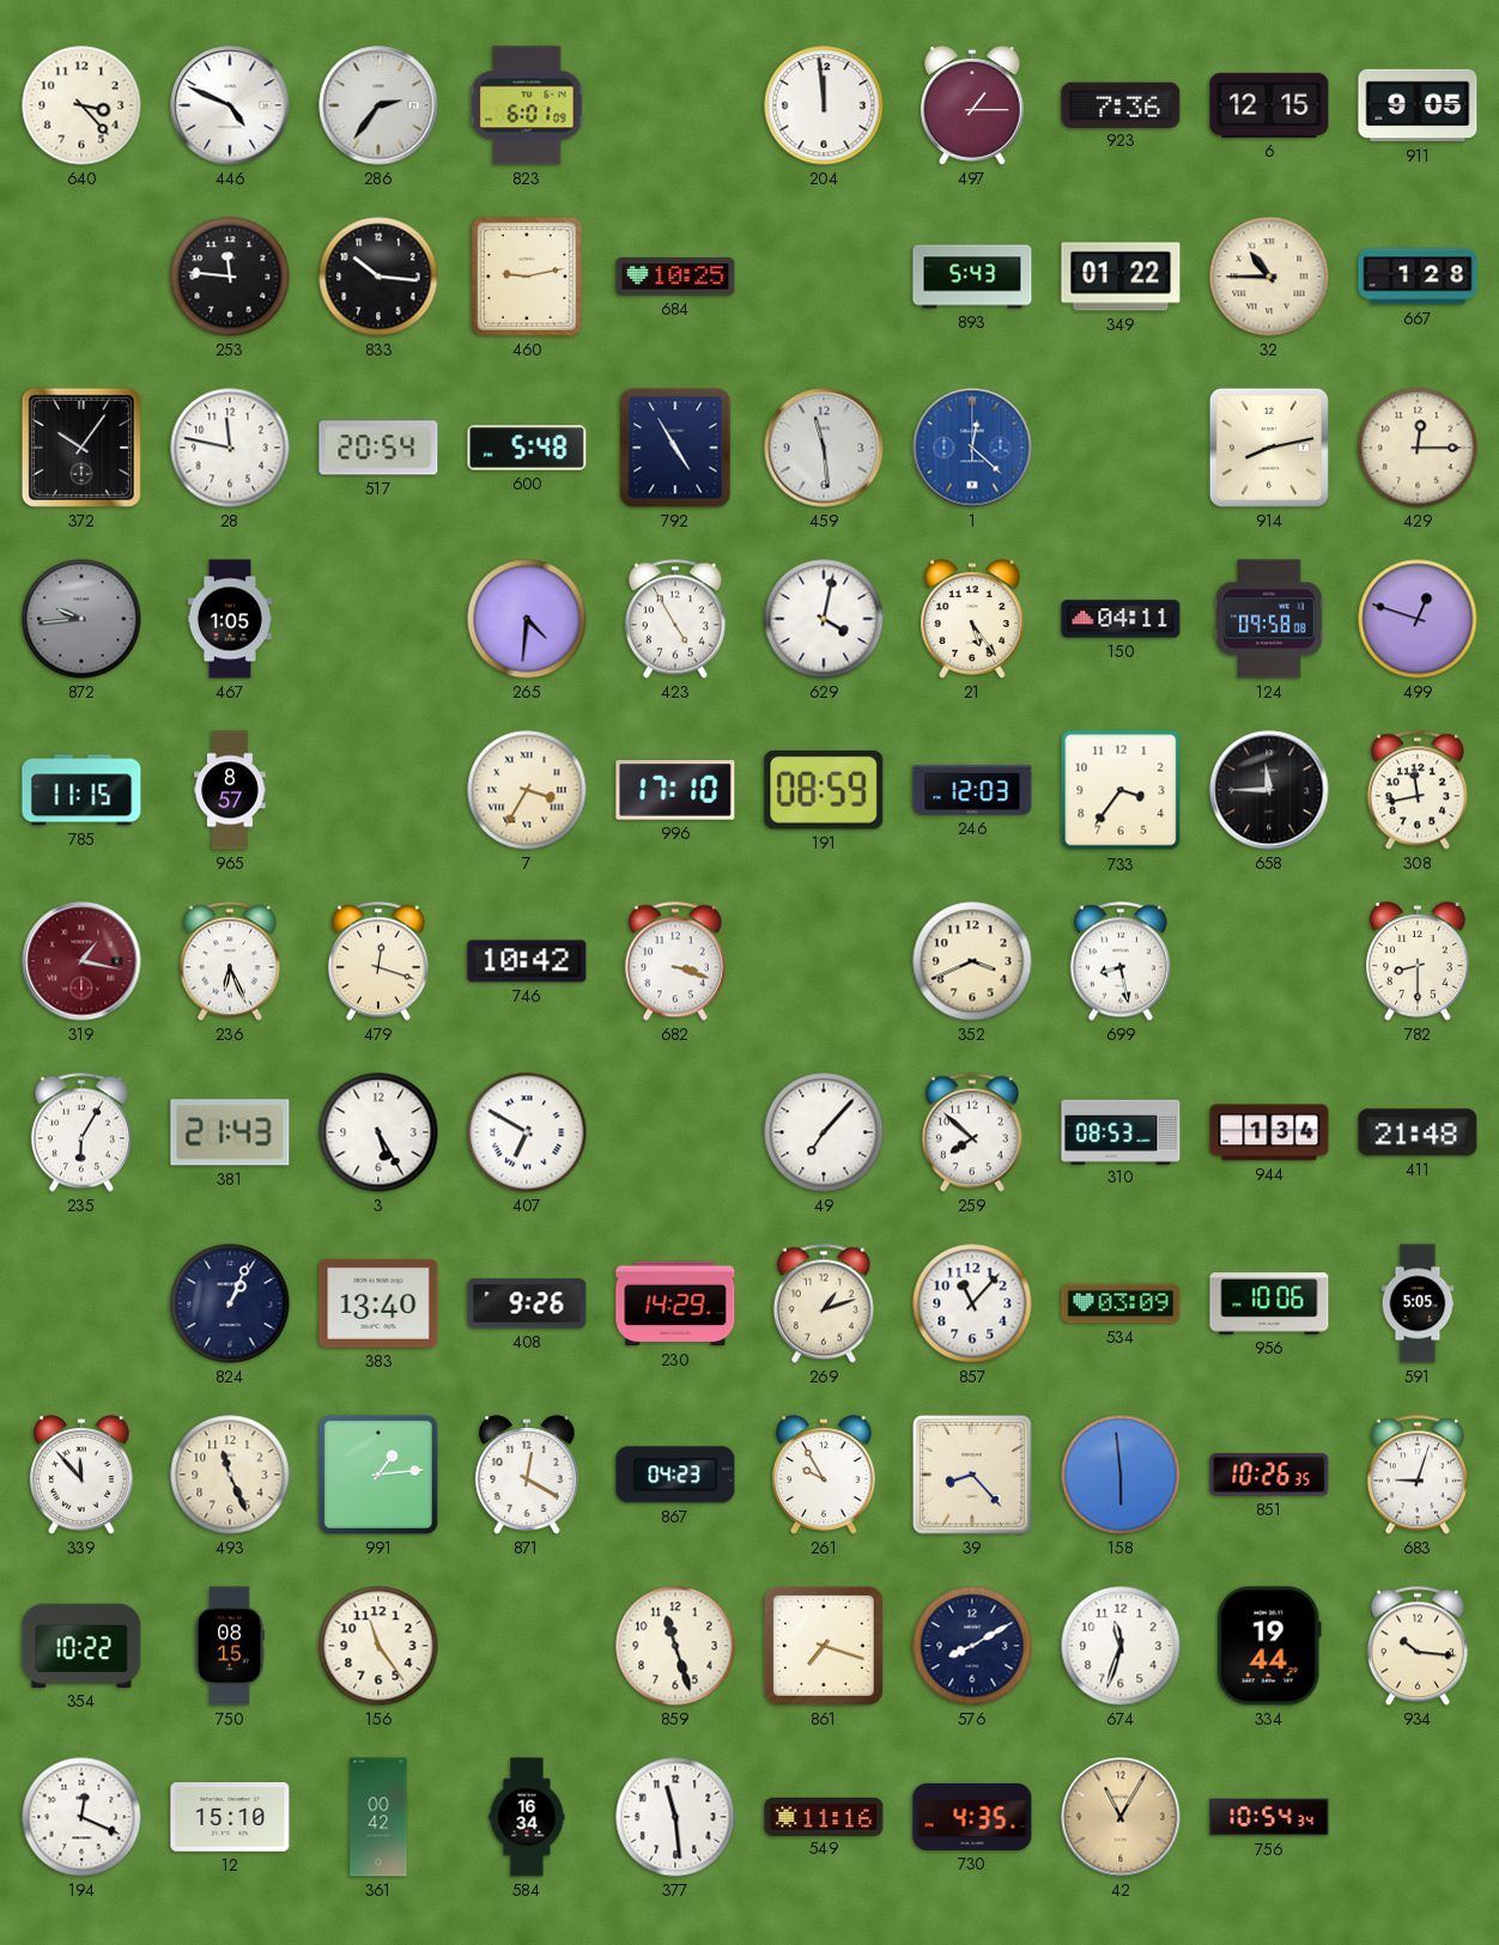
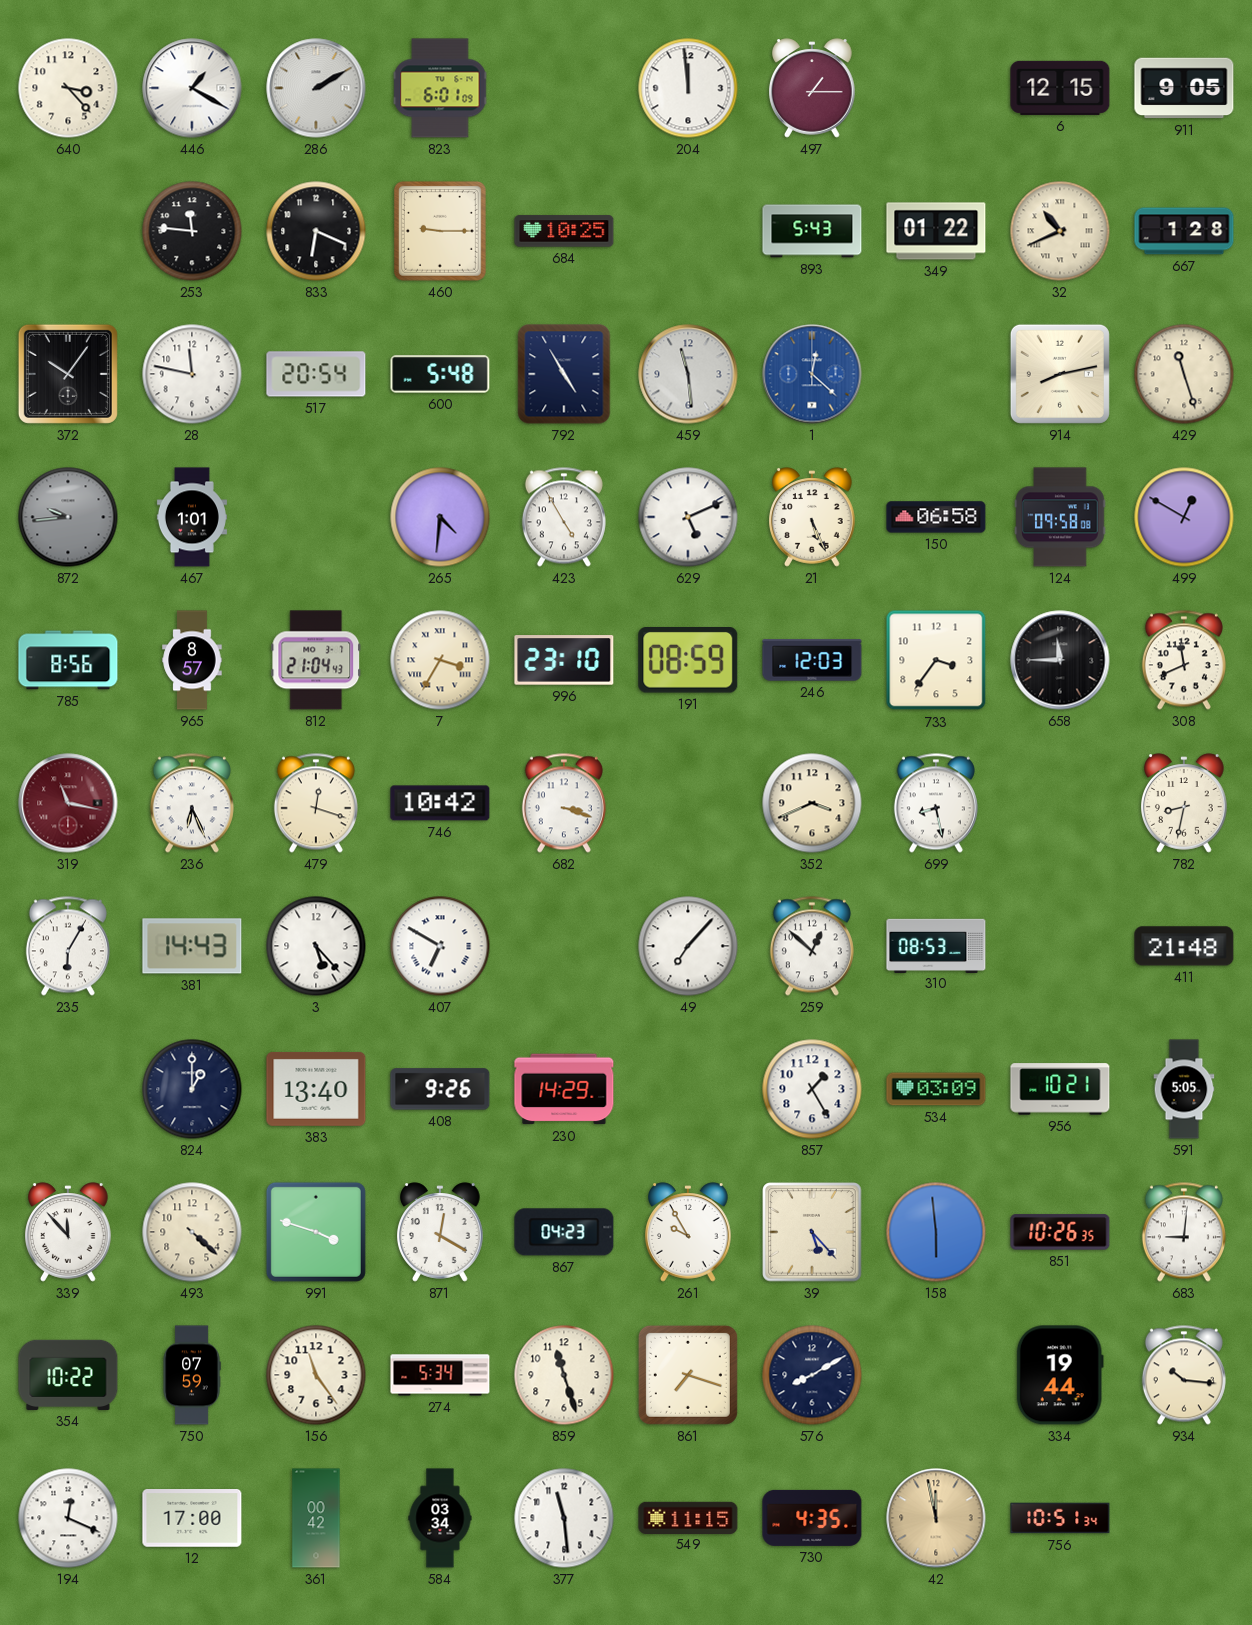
446: 4:49 -> 1:20 (192, 88)
286: 2:36 -> 2:10 (316, 88)
923: 7:36 -> none (1121, 104)
833: 10:16 -> 6:19 (316, 231)
460: 9:13 -> 9:15 (440, 231)
32: 10:45 -> 10:41 (1060, 231)
429: 12:15 -> 11:27 (1184, 374)
467: 1:05 -> 1:01 (192, 517)
629: 4:02 -> 5:11 (688, 517)
21: 5:24 -> 5:26 (813, 517)
150: 04:11 -> 06:58 (936, 517)
499: 12:48 -> 12:50 (1184, 517)
785: 11:15 -> 8:56 (68, 660)
812: none -> 21:04 (316, 660)
996: 17:10 -> 23:10 (564, 660)
308: 11:43 -> 11:41 (1184, 660)
319: 1:17 -> 11:17 (68, 803)
782: 8:30 -> 8:32 (1185, 803)
381: 21:43 -> 14:43 (192, 946)
3: 5:25 -> 5:23 (316, 946)
259: 7:52 -> 12:52 (812, 946)
944: 1:34 -> none (1269, 1132)
824: 1:04 -> 1:00 (192, 1089)
269: 1:12 -> none (824, 1303)
857: 11:07 -> 1:25 (812, 1089)
956: 10:06 -> 10:21 (1060, 1089)
493: 11:26 -> 4:22 (192, 1232)
991: 1:14 -> 3:48 (316, 1232)
39: 8:23 -> 5:23 (812, 1232)
683: 9:03 -> 9:01 (1184, 1232)
750: 08:15 -> 07:59 (192, 1375)
274: none -> 5:34 (440, 1375)
674: 11:33 -> none (1121, 1646)
12: 15:10 -> 17:00 (192, 1518)
584: 16:34 -> 03:34 (440, 1518)
549: 11:16 -> 11:15 (688, 1517)
42: 11:05 -> 11:58 (936, 1518)
756: 10:54 -> 10:51 (1060, 1518)
